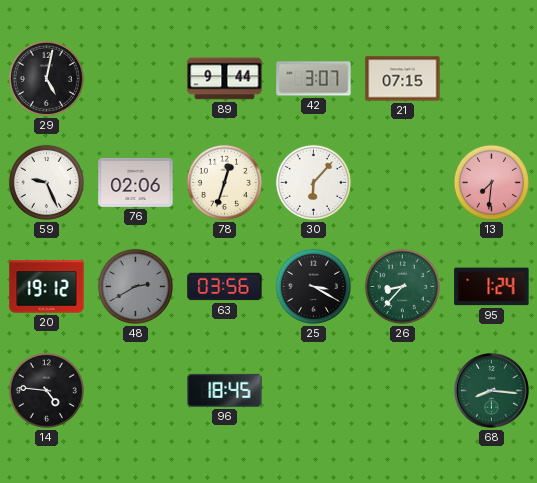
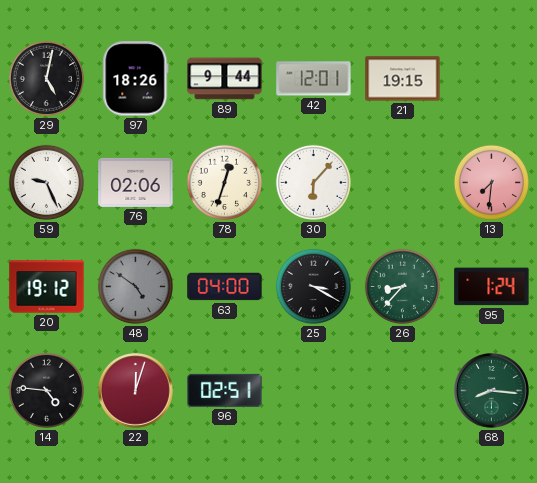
97: none -> 18:26 (136, 79)
42: 3:07 -> 12:01 (314, 79)
21: 07:15 -> 19:15 (403, 79)
48: 2:40 -> 4:51 (135, 286)
63: 03:56 -> 04:00 (225, 287)
22: none -> 12:03 (136, 391)
96: 18:45 -> 02:51 (225, 390)
